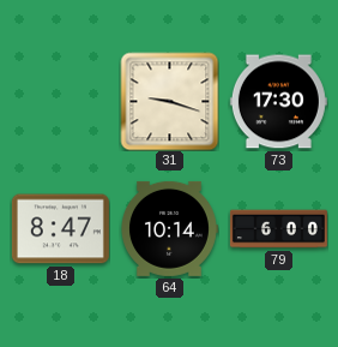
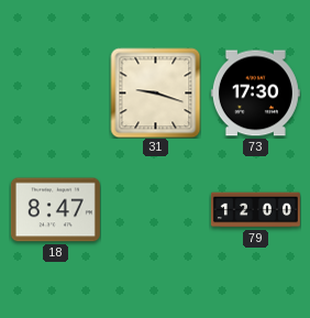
64: 10:14 -> none (170, 228)
79: 6:00 -> 12:00 (255, 210)
